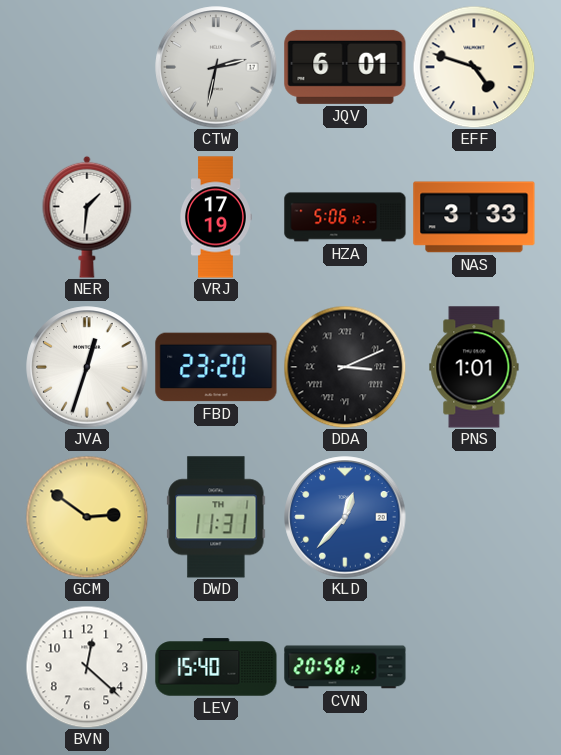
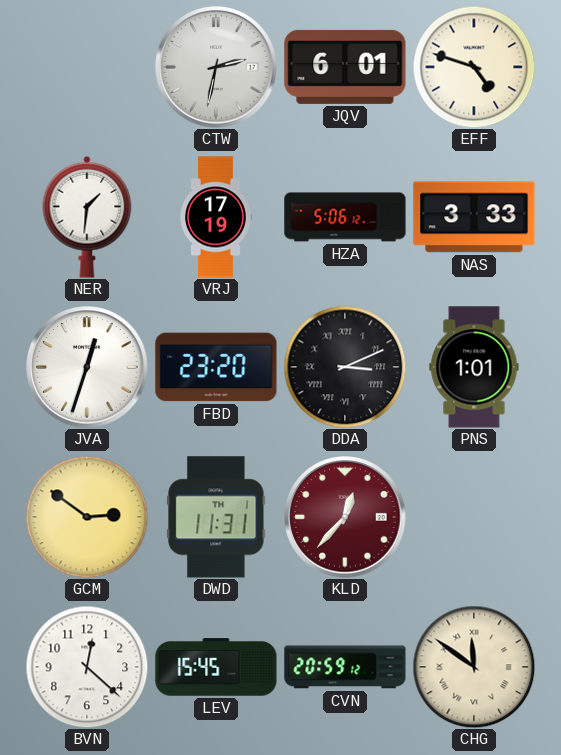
KLD dial: blue -> burgundy (345, 517)
LEV: 15:40 -> 15:45 (216, 667)
CVN: 20:58 -> 20:59 (345, 667)
CHG: none -> 11:51 (474, 667)
